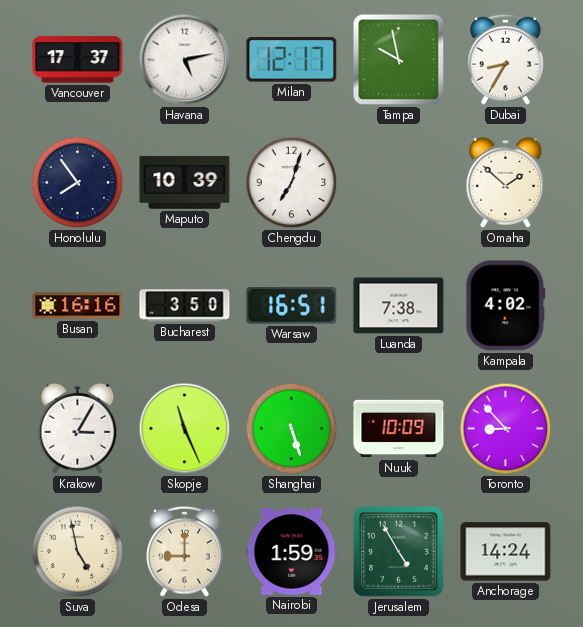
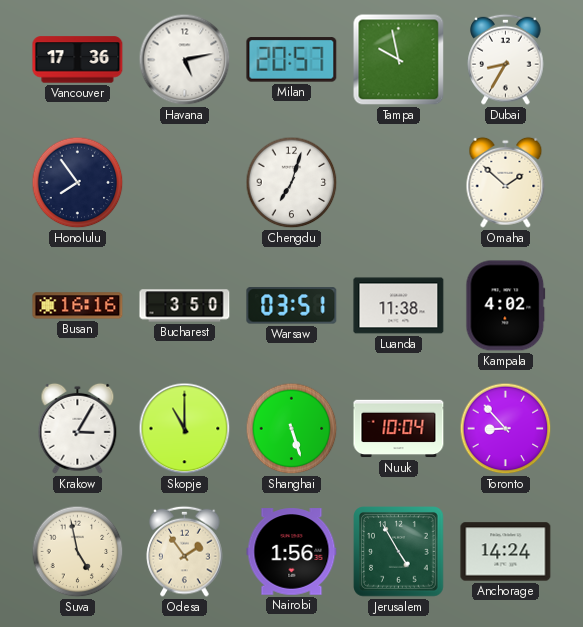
Vancouver: 17:37 -> 17:36 (78, 60)
Milan: 12:17 -> 20:57 (292, 60)
Maputo: 10:39 -> none (185, 183)
Warsaw: 16:51 -> 03:51 (292, 306)
Luanda: 7:38 -> 11:38 (399, 306)
Skopje: 11:26 -> 11:00 (185, 429)
Nuuk: 10:09 -> 10:04 (399, 429)
Odesa: 9:00 -> 1:54 (185, 551)
Nairobi: 1:59 -> 1:56 (292, 552)
